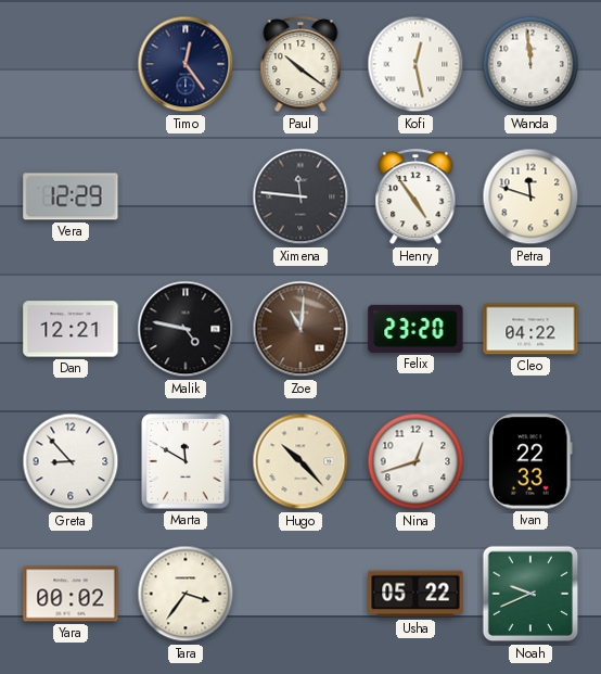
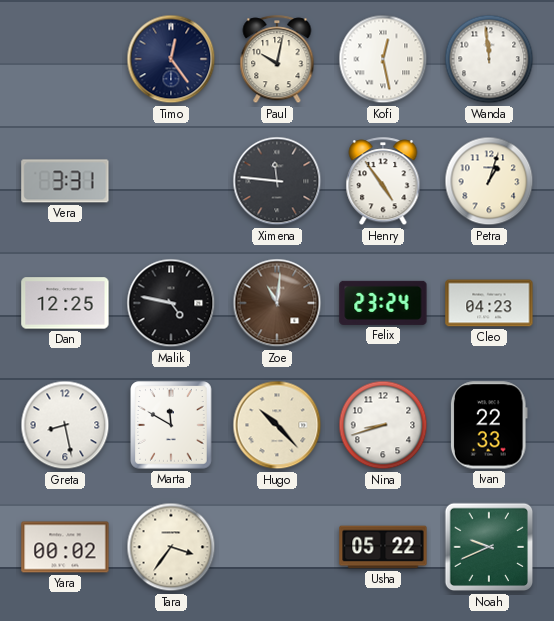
Paul: 10:21 -> 10:02 (277, 60)
Vera: 12:29 -> 3:31 (65, 181)
Petra: 11:48 -> 1:03 (489, 181)
Dan: 12:21 -> 12:25 (65, 303)
Felix: 23:20 -> 23:24 (383, 303)
Cleo: 04:22 -> 04:23 (489, 303)
Greta: 8:53 -> 8:28 (65, 425)
Nina: 12:42 -> 8:42 (383, 425)
